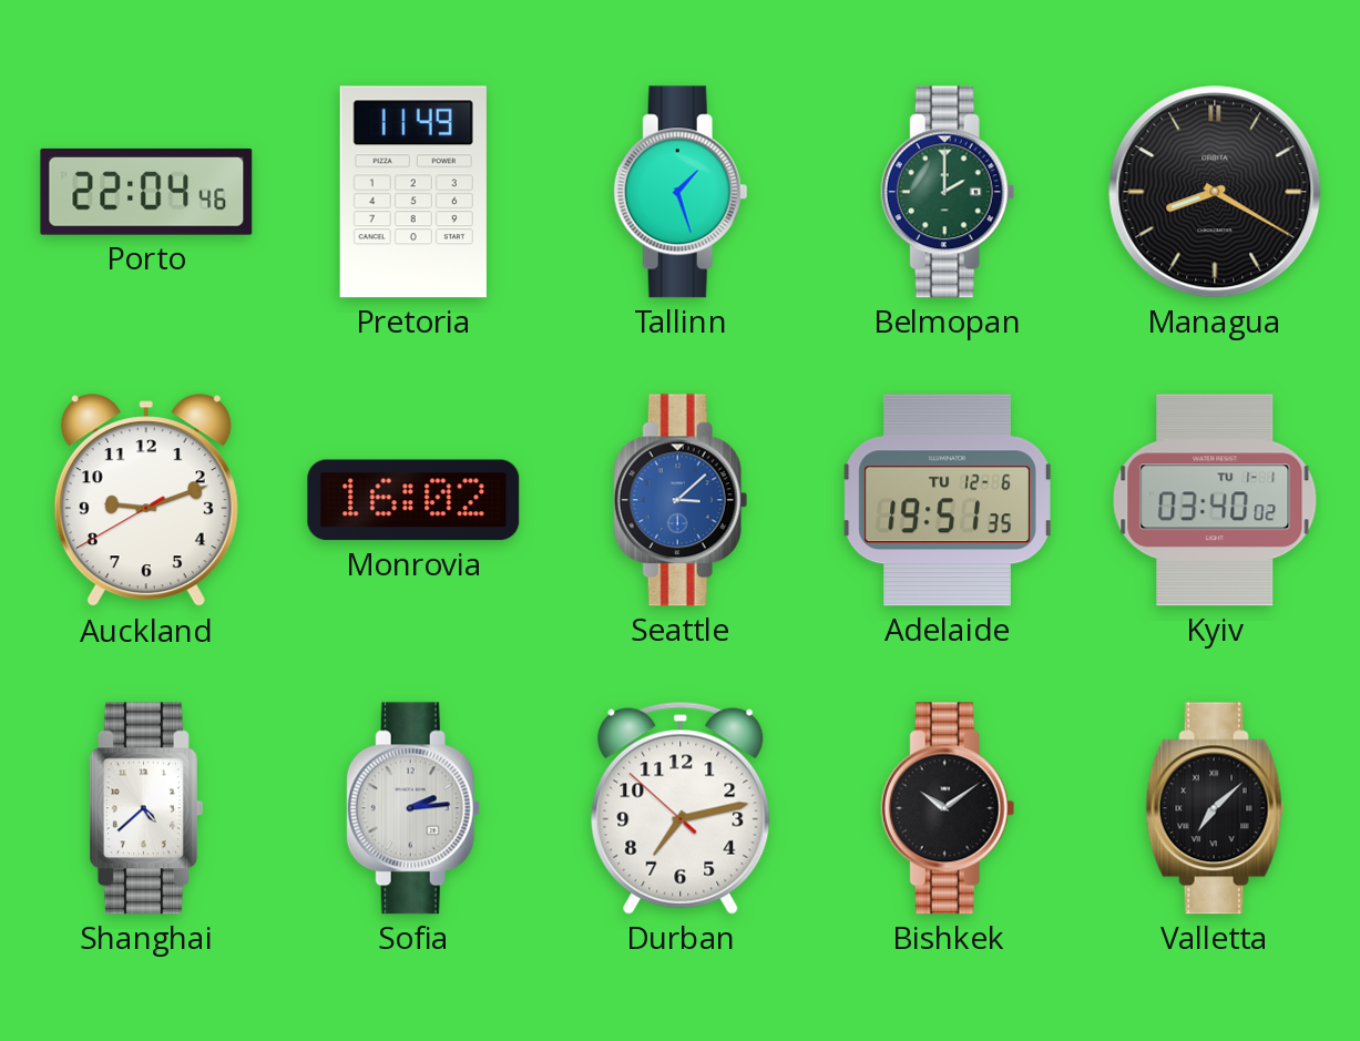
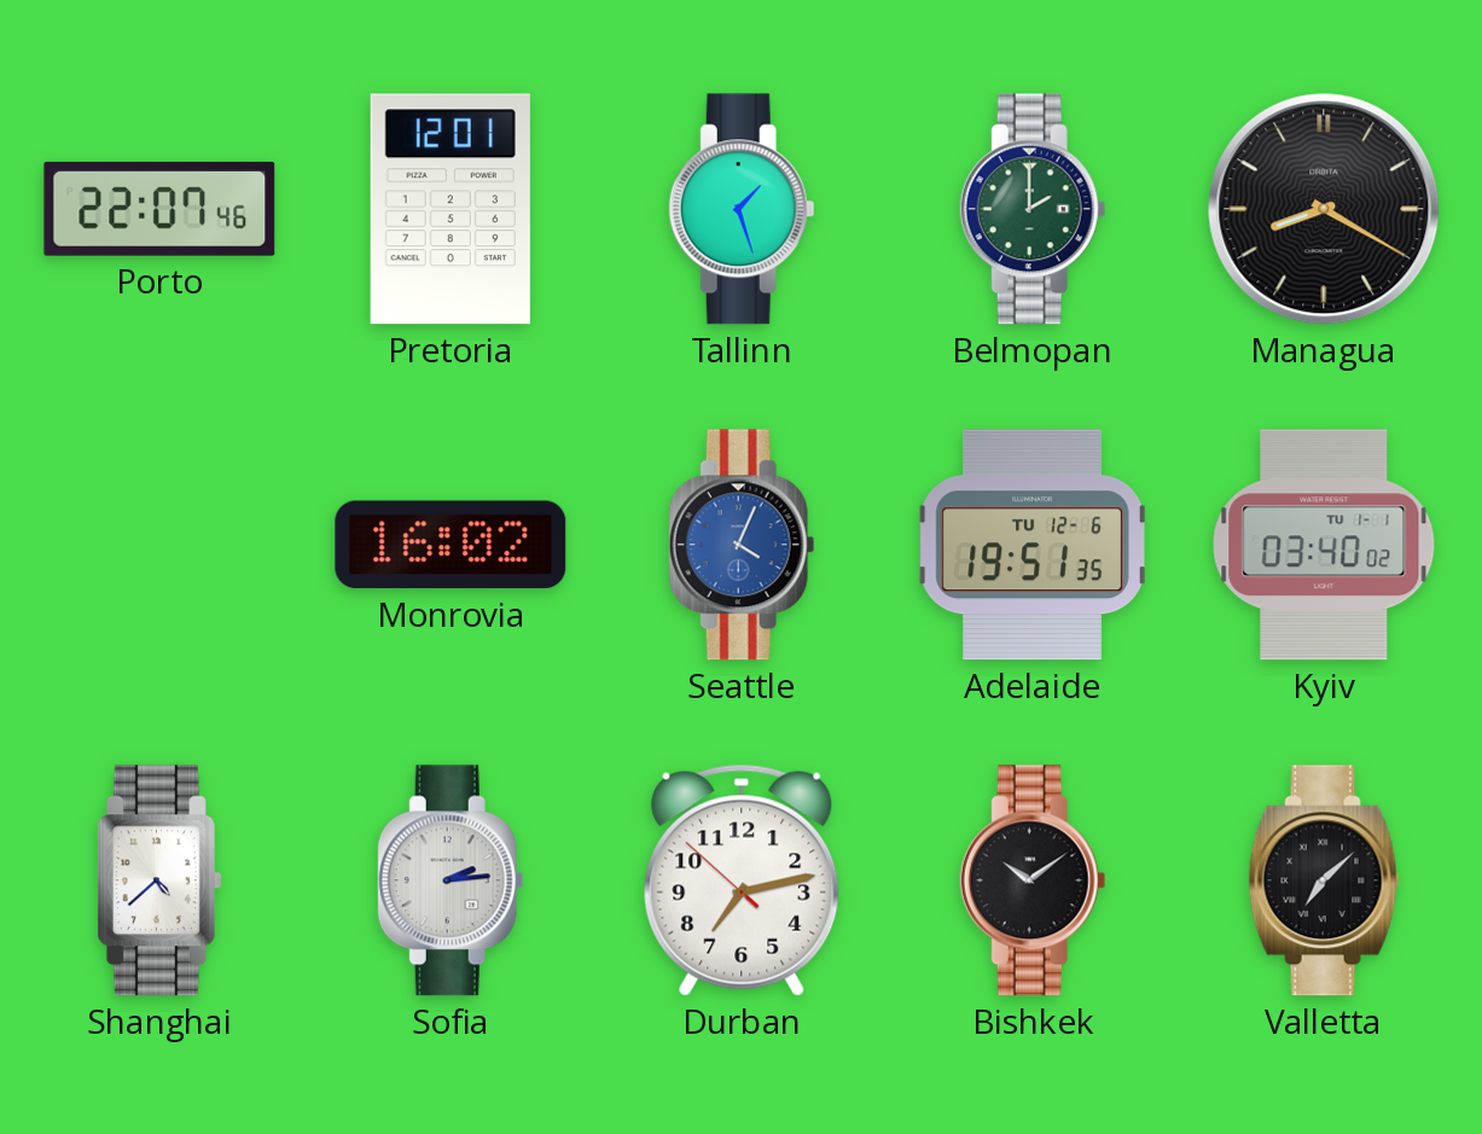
Porto: 22:04 -> 22:07 (159, 209)
Pretoria: 11:49 -> 12:01 (451, 209)
Auckland: 9:11 -> none (146, 501)
Seattle: 3:08 -> 4:04 (742, 545)
